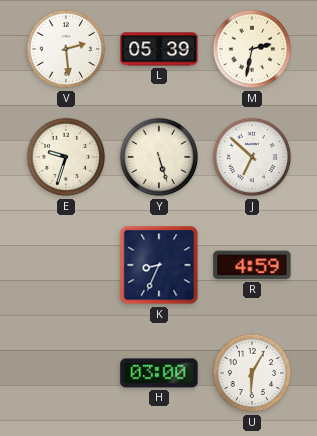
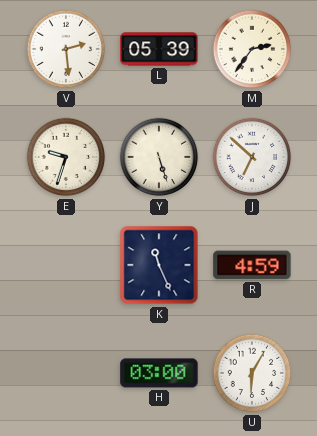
M: 2:32 -> 2:36 (252, 49)
K: 8:34 -> 11:26 (159, 265)
